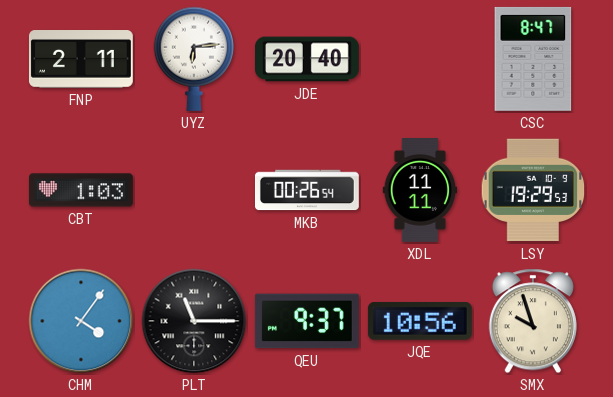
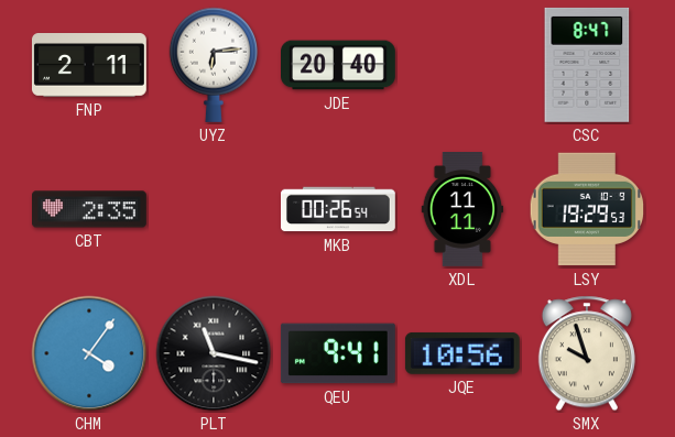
CBT: 1:03 -> 2:35 (90, 209)
PLT: 11:15 -> 11:17 (214, 353)
QEU: 9:37 -> 9:41 (338, 353)
